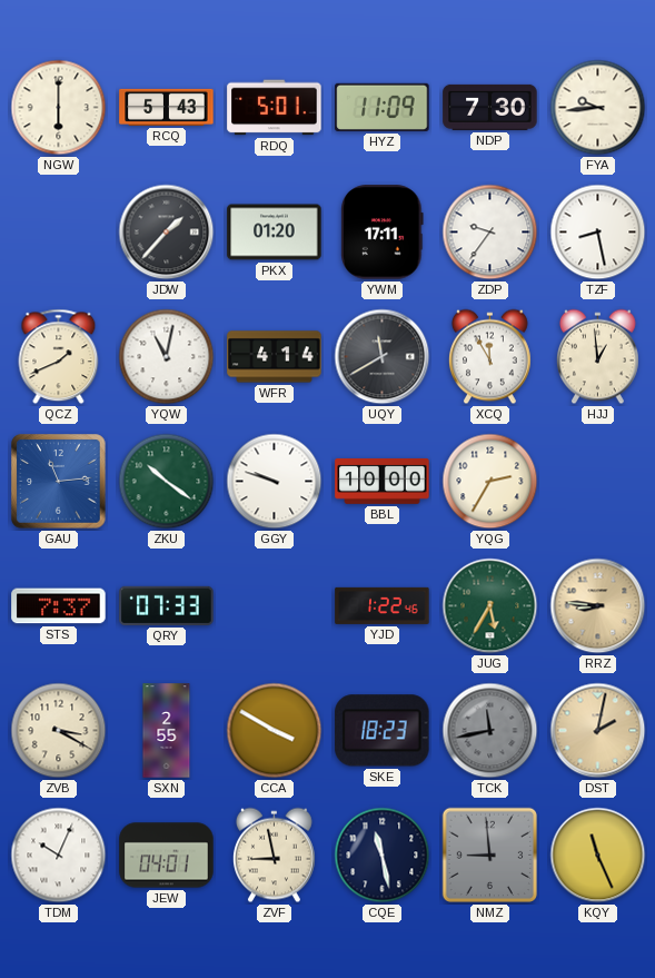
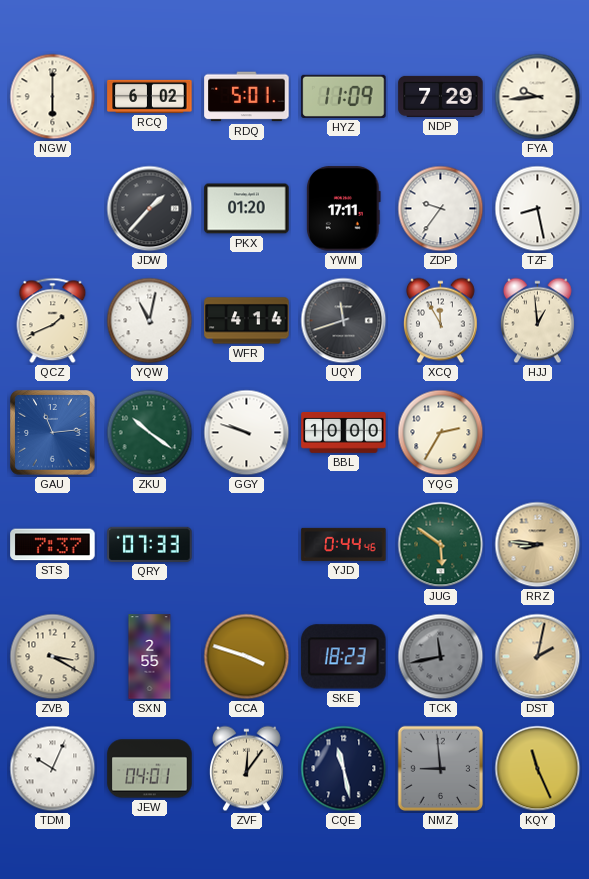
RCQ: 5:43 -> 6:02 (150, 96)
NDP: 7:30 -> 7:29 (441, 96)
UQY: 11:40 -> 11:42 (344, 321)
YJD: 1:22 -> 0:44 (344, 544)
JUG: 5:35 -> 5:51 (441, 545)
CCA: 3:50 -> 3:48 (247, 657)
ZVF: 8:58 -> 12:06 (247, 769)
